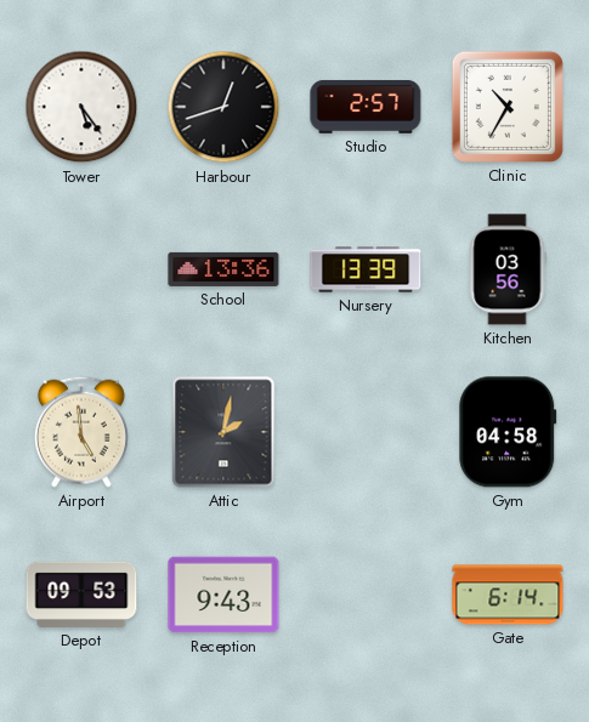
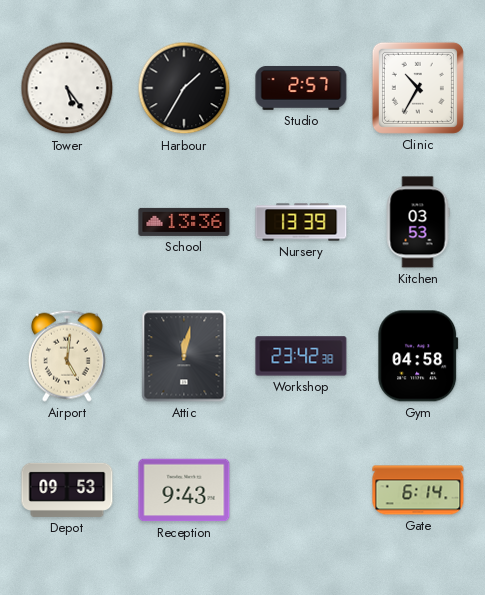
Harbour: 12:42 -> 1:35 (184, 88)
Kitchen: 03:56 -> 03:53 (418, 222)
Airport: 4:59 -> 5:01 (67, 356)
Attic: 2:02 -> 12:02 (184, 356)
Workshop: none -> 23:42 (301, 356)
